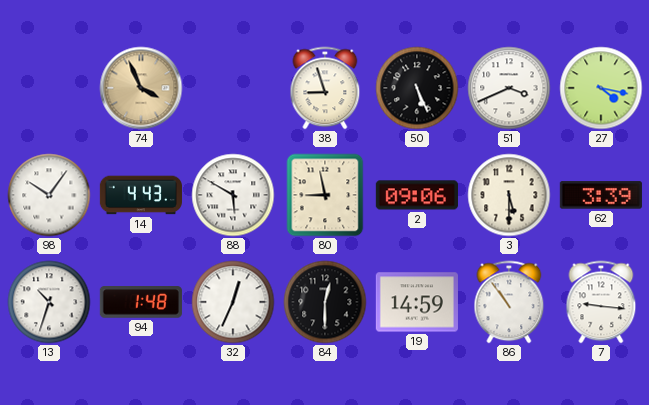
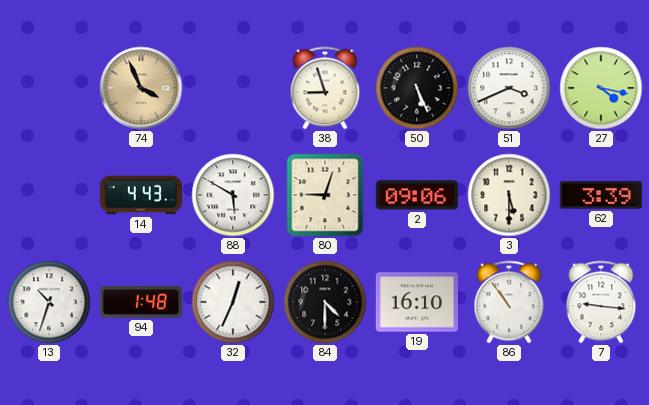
98: 10:06 -> none (49, 195)
80: 8:58 -> 9:03 (325, 195)
84: 12:30 -> 4:30 (325, 302)
19: 14:59 -> 16:10 (417, 302)
